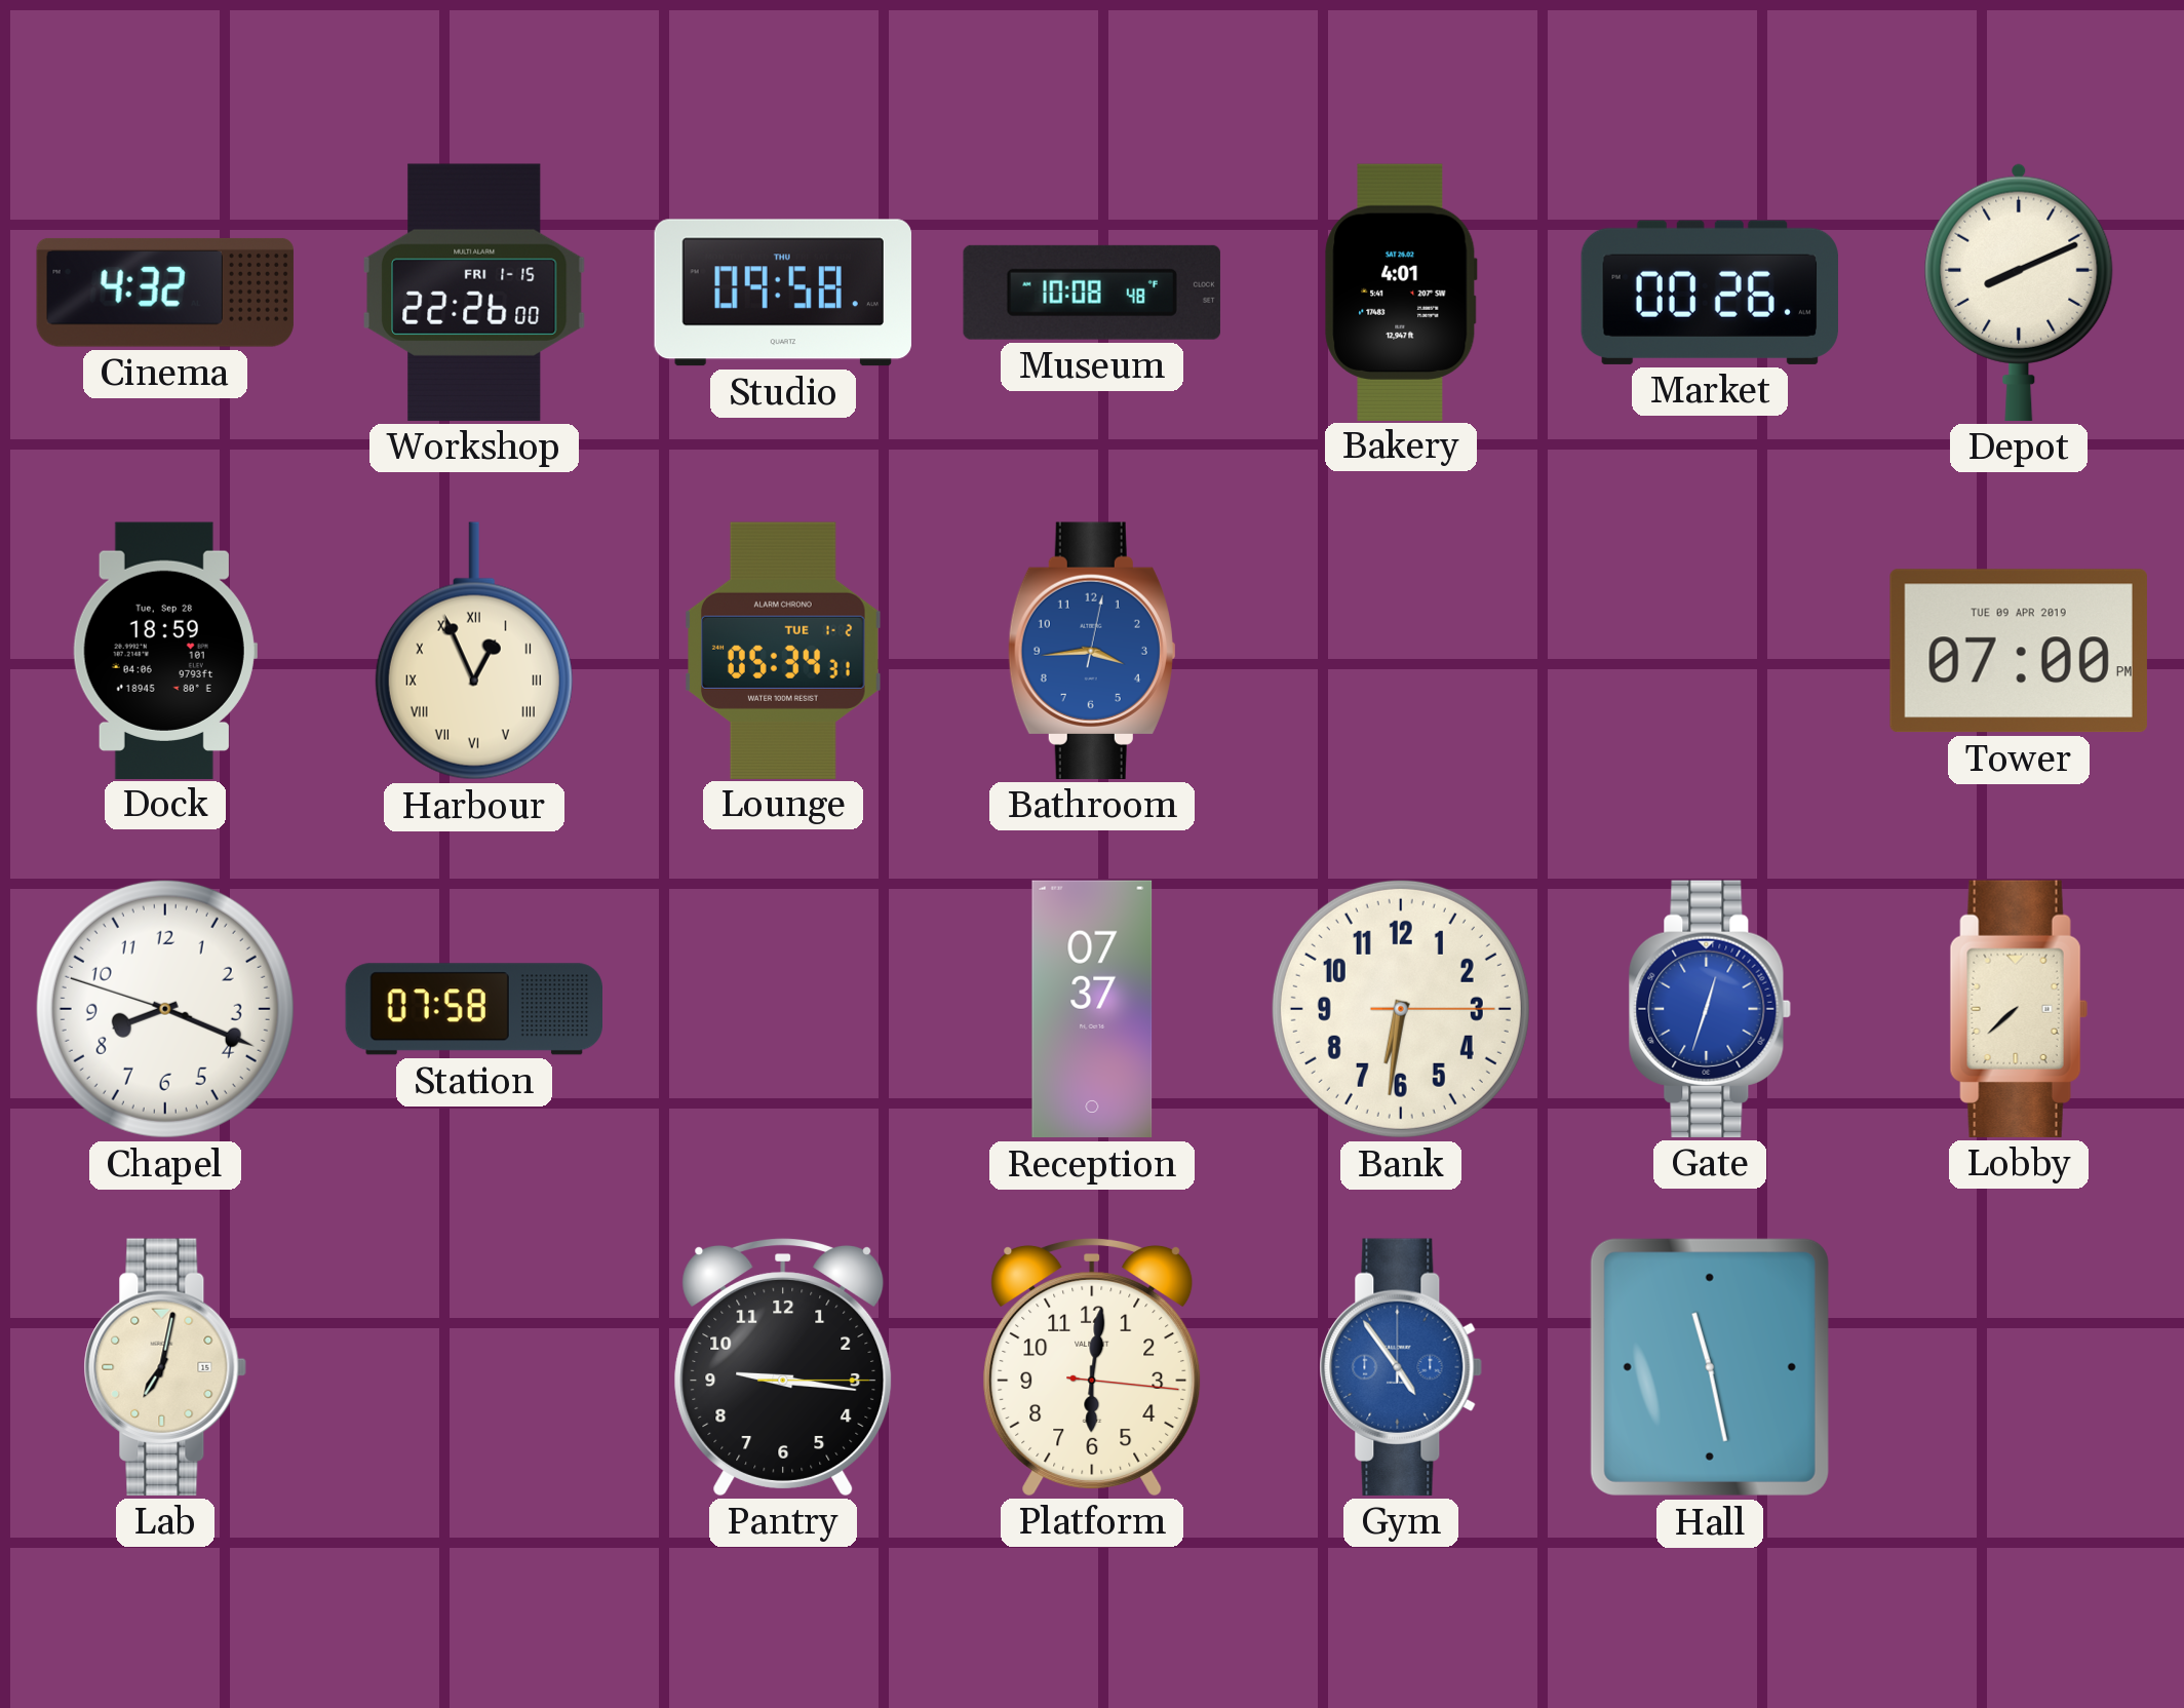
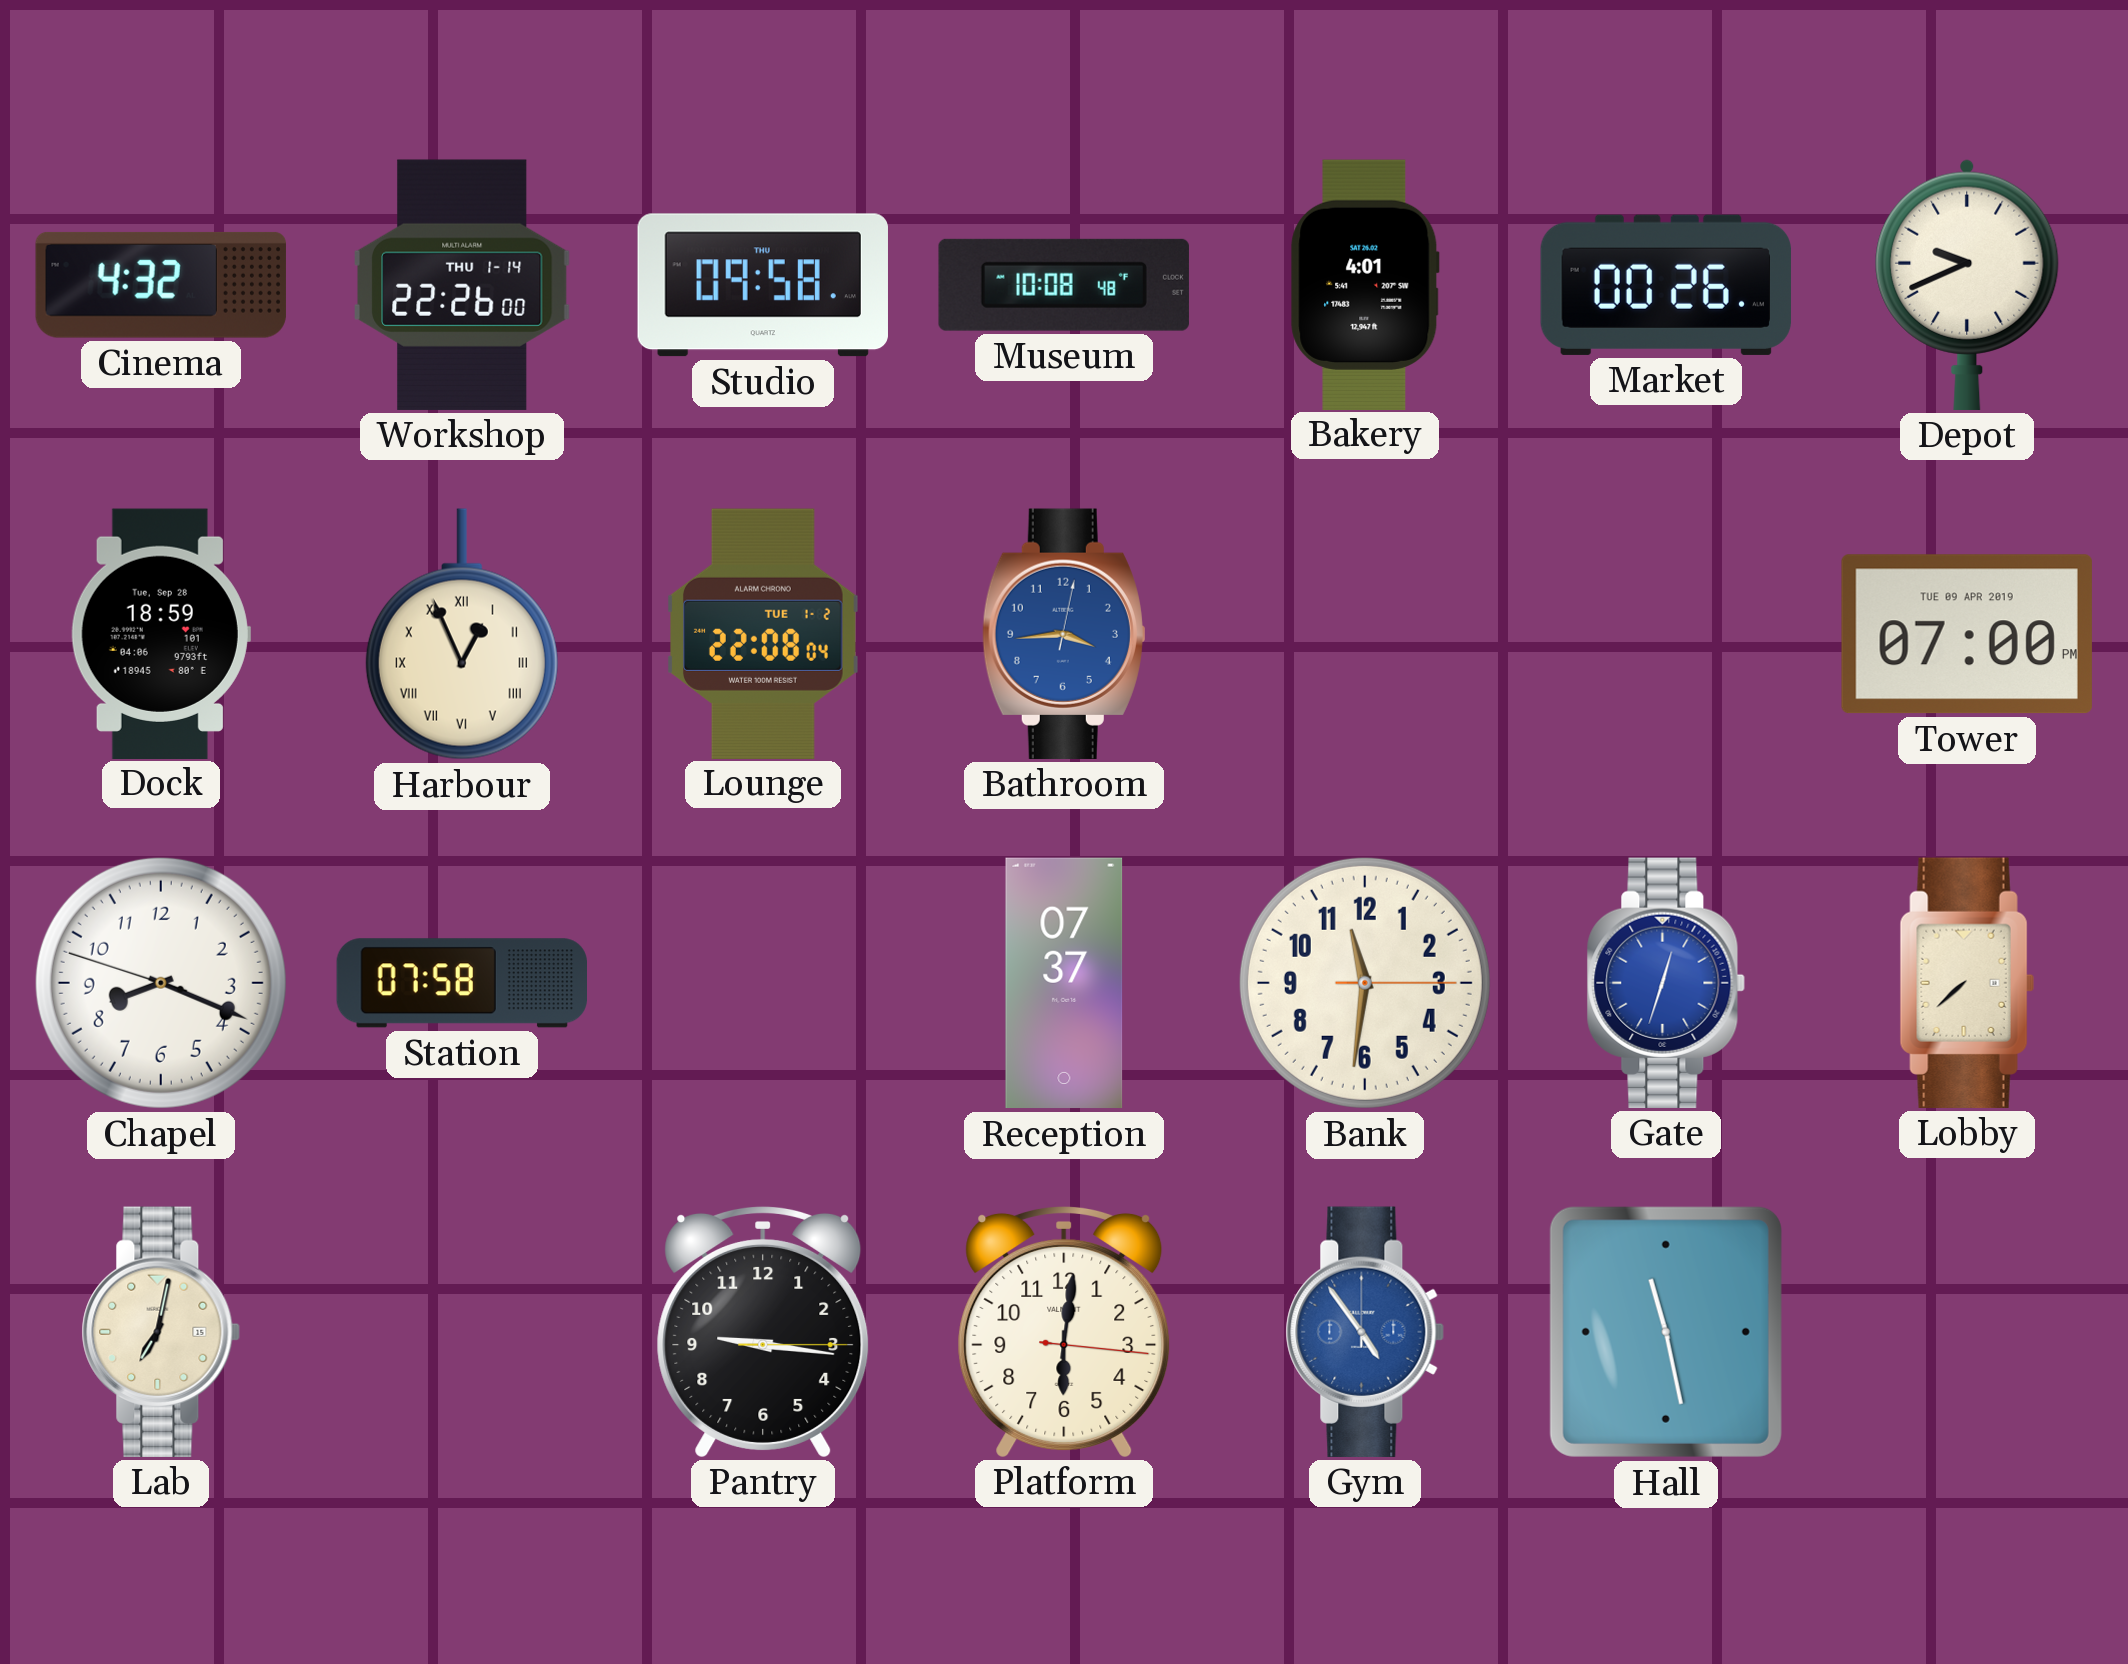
Workshop date: FRI 1-15 -> THU 1-14 (462, 285)
Depot: 8:11 -> 9:41 (1967, 284)
Lounge: 05:34 -> 22:08 (764, 633)
Bank: 6:31 -> 11:31 (1365, 983)
